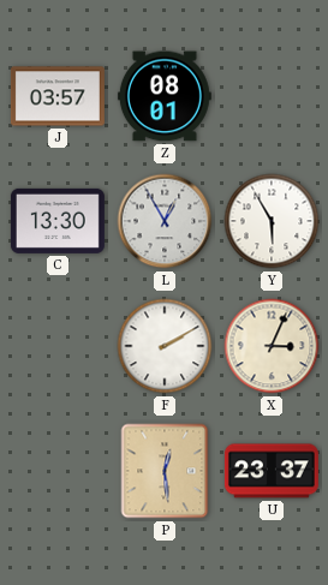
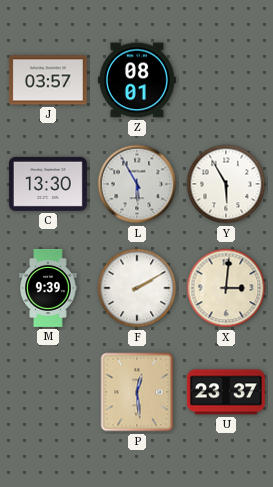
L: 12:55 -> 5:55 (137, 184)
M: none -> 9:39 (48, 288)
X: 3:04 -> 3:01 (226, 288)
